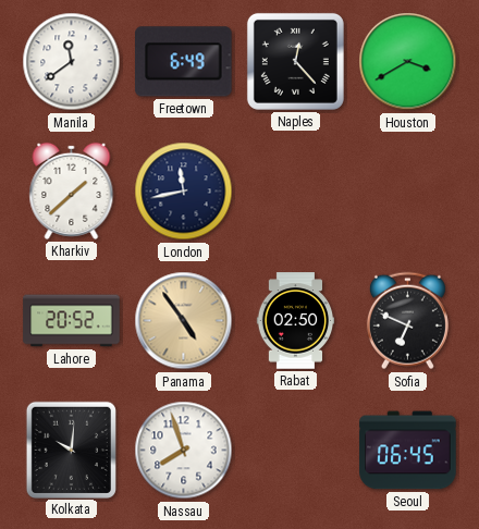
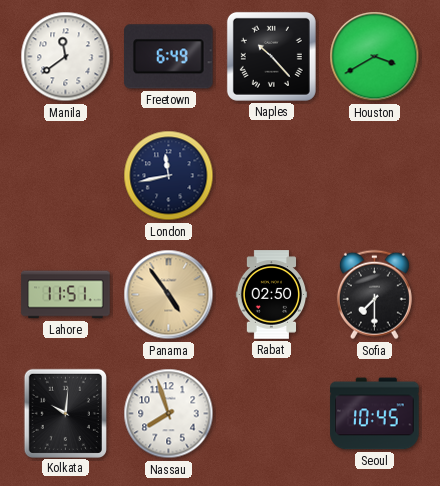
Naples: 12:23 -> 10:23 (271, 56)
Kharkiv: 1:38 -> none (72, 190)
Lahore: 20:52 -> 11:51 (66, 295)
Sofia: 6:49 -> 7:30 (374, 295)
Seoul: 06:45 -> 10:45 (375, 414)
